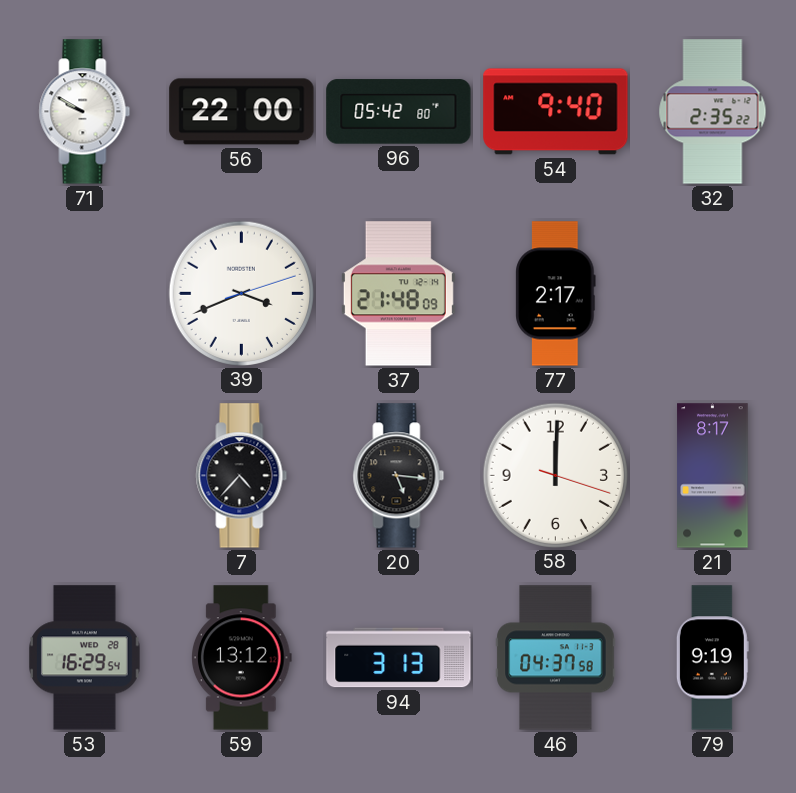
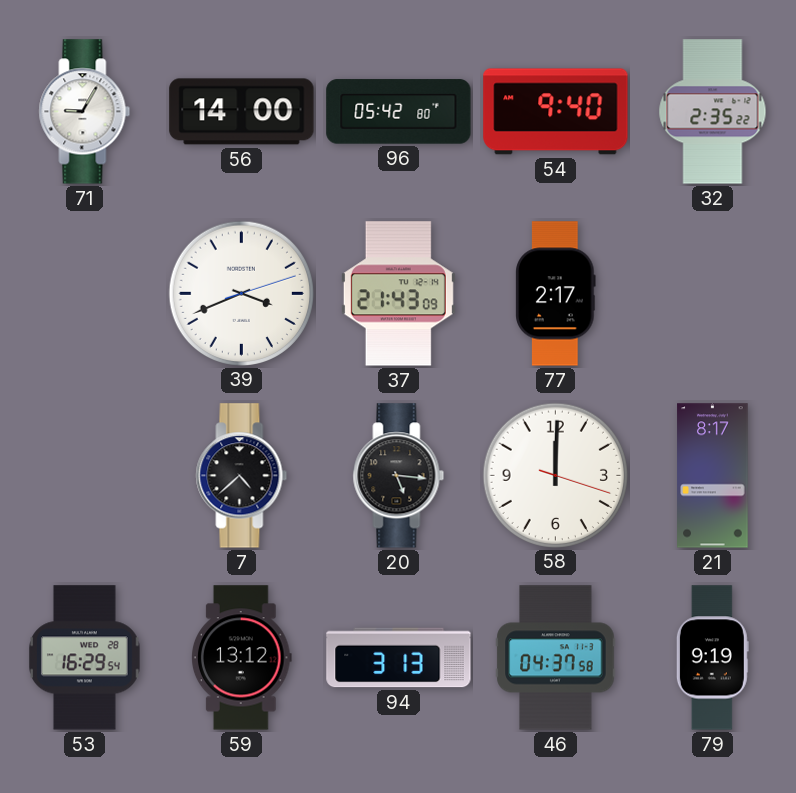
71: 9:50 -> 9:05 (85, 112)
56: 22:00 -> 14:00 (242, 112)
37: 21:48 -> 21:43 (398, 294)
7: 4:37 -> 4:38 (242, 476)
